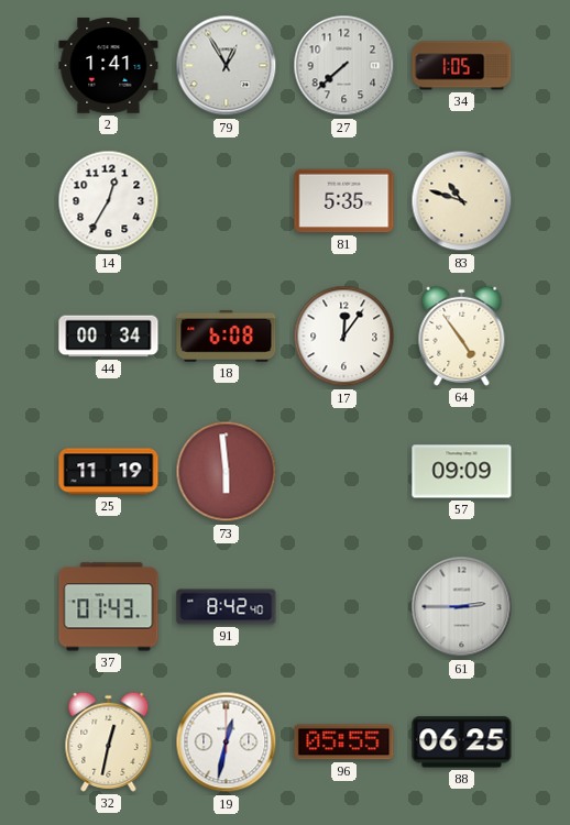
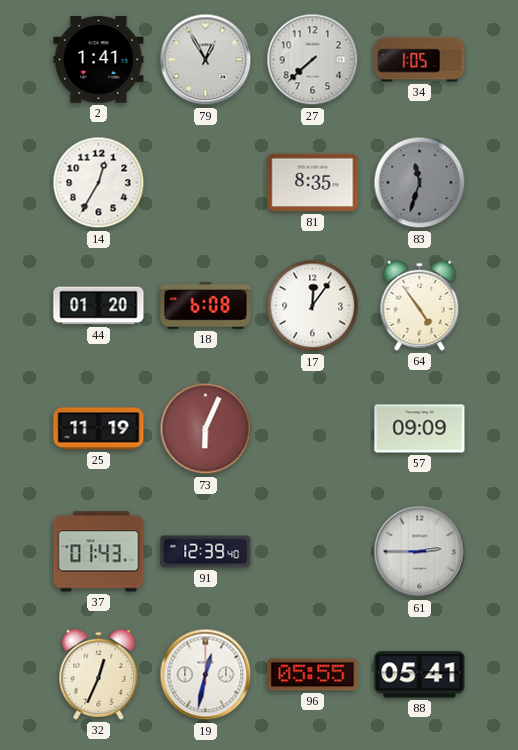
81: 5:35 -> 8:35 (313, 183)
83: 10:48 -> 11:33 (420, 183)
83 dial: cream -> grey (420, 183)
44: 00:34 -> 01:20 (99, 306)
73: 5:59 -> 6:04 (206, 429)
91: 8:42 -> 12:39 (206, 552)
32: 12:32 -> 12:34 (99, 674)
88: 06:25 -> 05:41 (420, 675)
